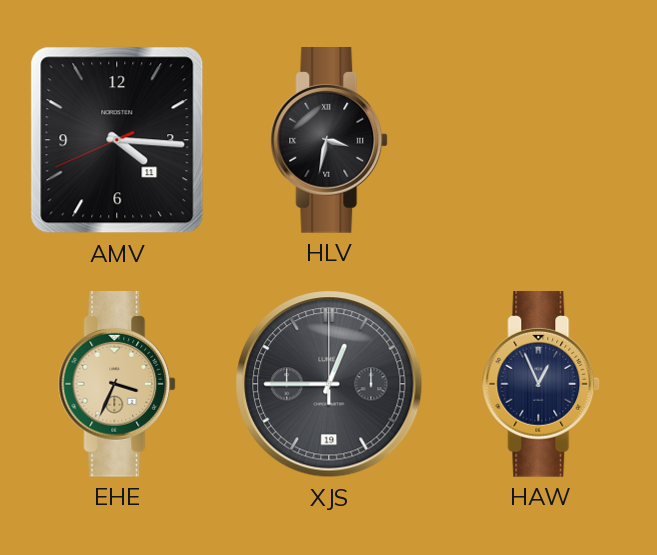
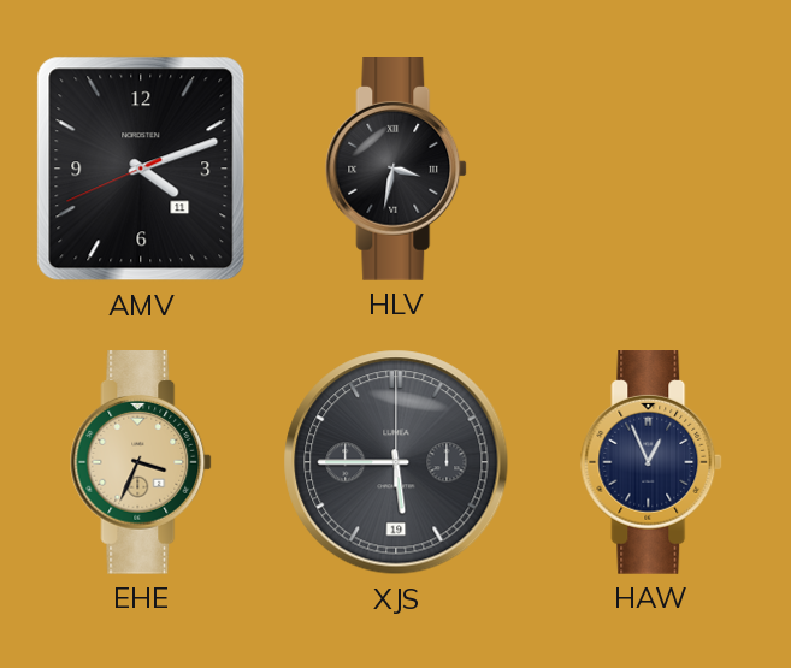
AMV: 4:15 -> 4:11 (141, 169)
XJS: 12:45 -> 5:45 (396, 462)
